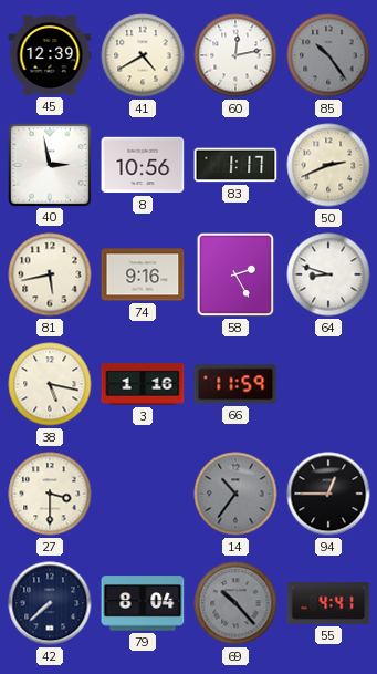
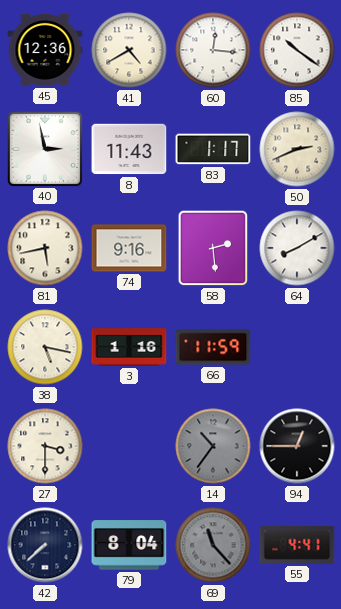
45: 12:39 -> 12:36 (45, 50)
60: 12:13 -> 12:16 (213, 50)
85: 10:24 -> 10:21 (297, 50)
85 dial: grey -> white (297, 50)
8: 10:56 -> 11:43 (129, 149)
58: 2:25 -> 2:29 (213, 248)
64: 8:48 -> 8:10 (297, 248)
69: 10:23 -> 11:23 (213, 545)
